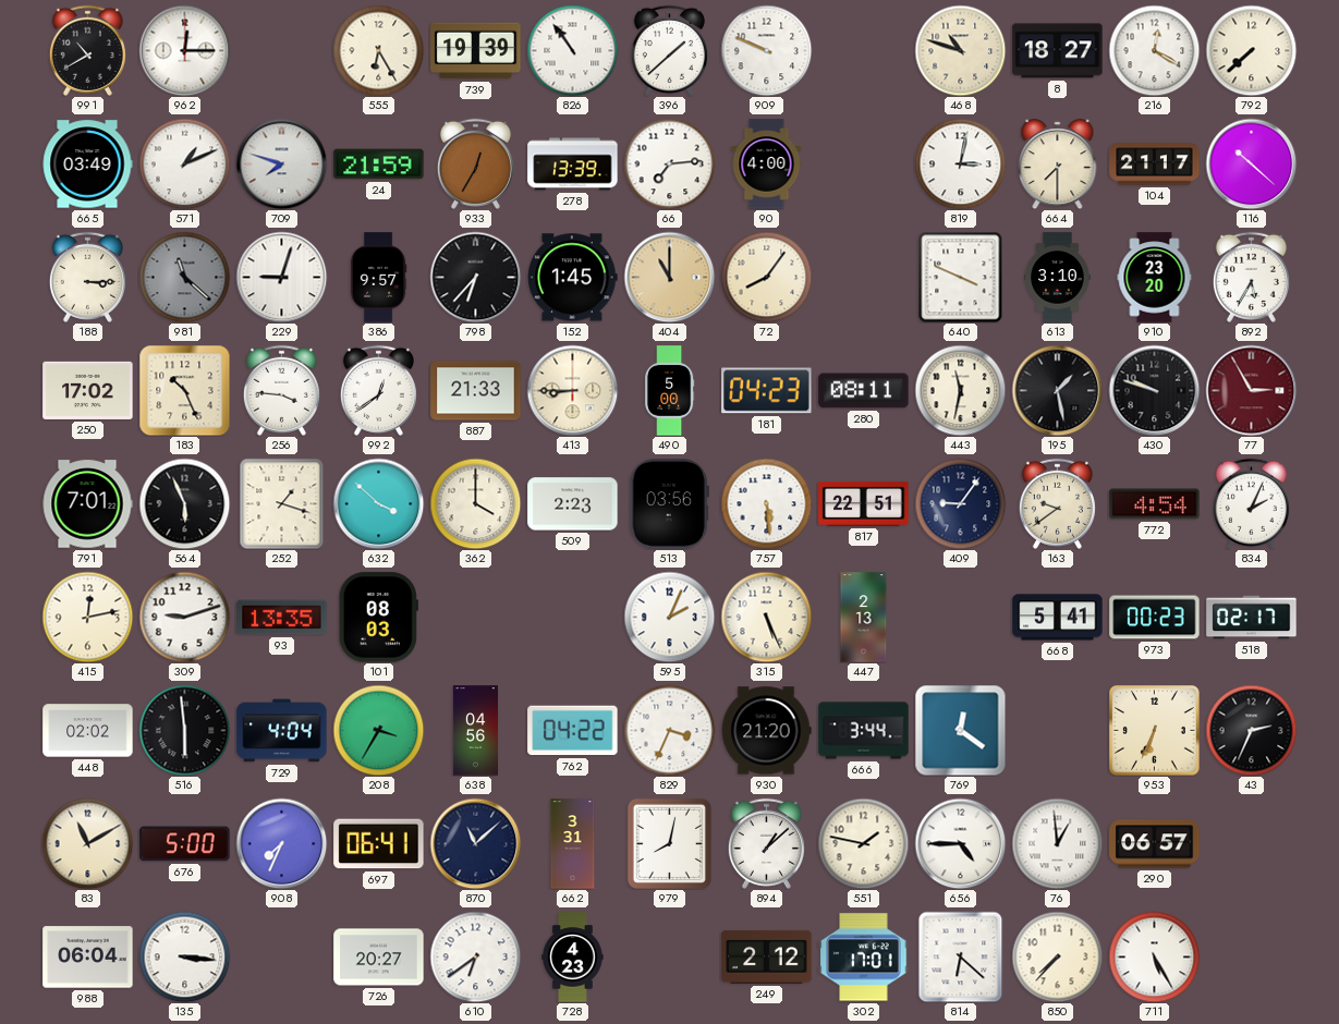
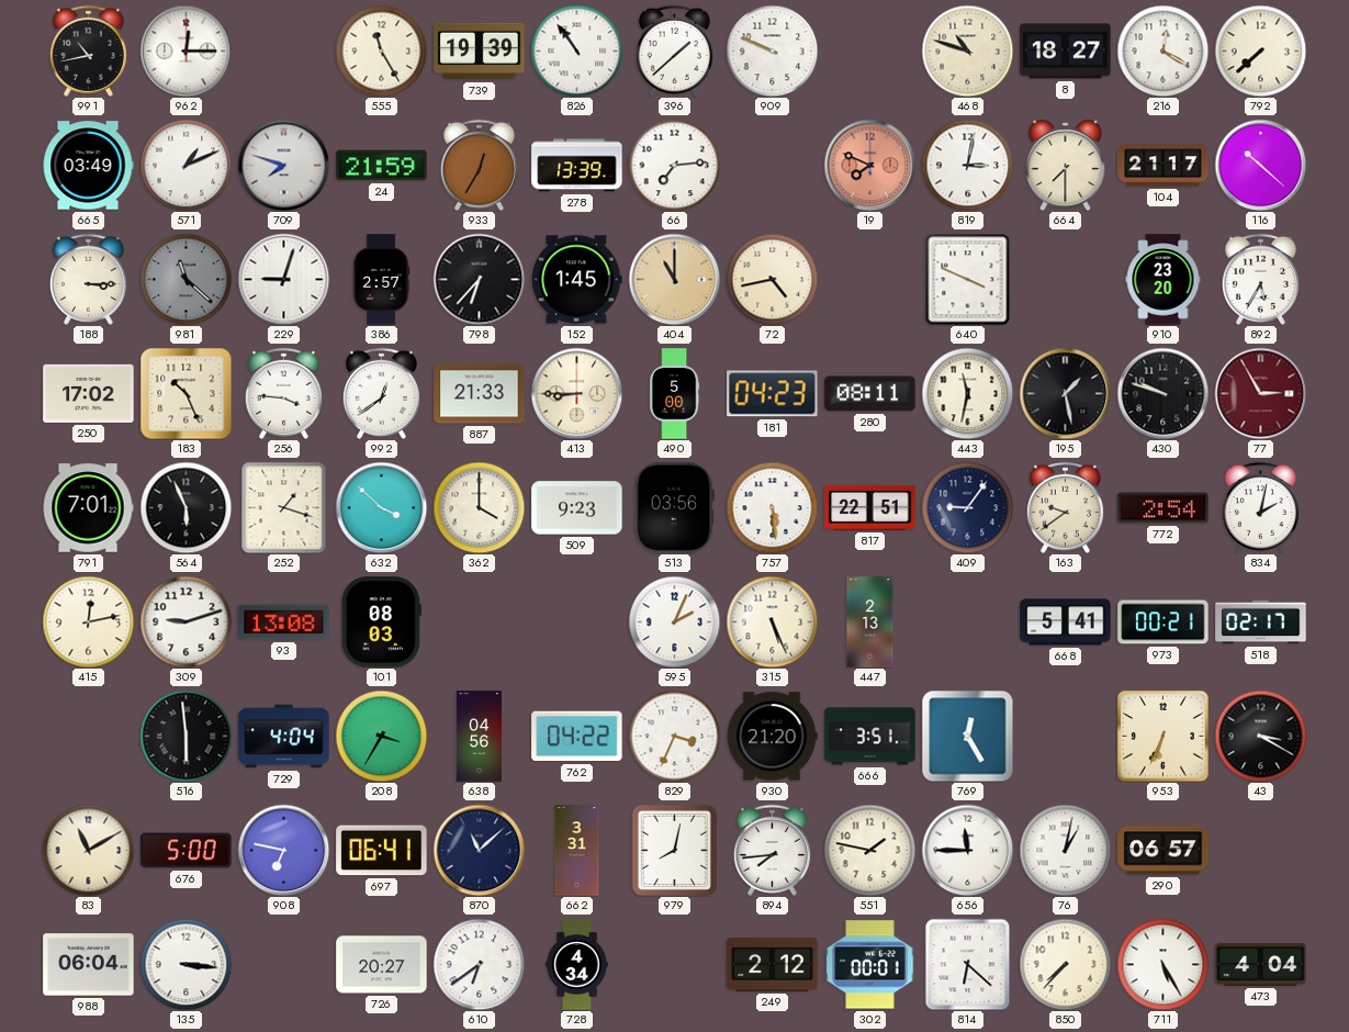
991: 10:40 -> 10:43 (88, 51)
555: 6:25 -> 11:25 (381, 51)
90: 4:00 -> none (767, 164)
19: none -> 7:49 (869, 165)
386: 9:57 -> 2:57 (381, 280)
72: 8:06 -> 4:43 (772, 279)
613: 3:10 -> none (1058, 278)
509: 2:23 -> 9:23 (577, 508)
772: 4:54 -> 2:54 (1163, 508)
834: 2:04 -> 2:02 (1260, 507)
93: 13:35 -> 13:08 (284, 622)
973: 00:23 -> 00:21 (1163, 622)
448: 02:02 -> none (88, 731)
666: 3:44 -> 3:51 (870, 737)
769: 12:21 -> 12:25 (967, 736)
43: 2:34 -> 3:20 (1260, 736)
908: 7:34 -> 6:47 (283, 850)
894: 1:08 -> 7:44 (772, 850)
656: 4:45 -> 11:45 (967, 850)
76: 12:59 -> 1:02 (1065, 850)
728: 4:23 -> 4:34 (577, 965)
302: 17:01 -> 00:01 (870, 965)
473: none -> 4:04 (1261, 964)
